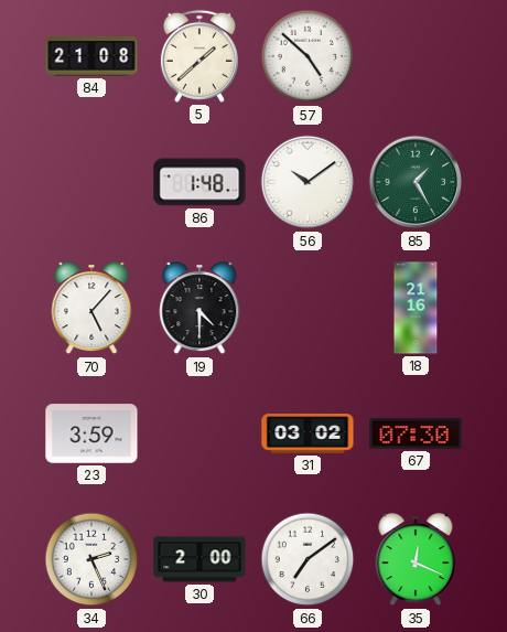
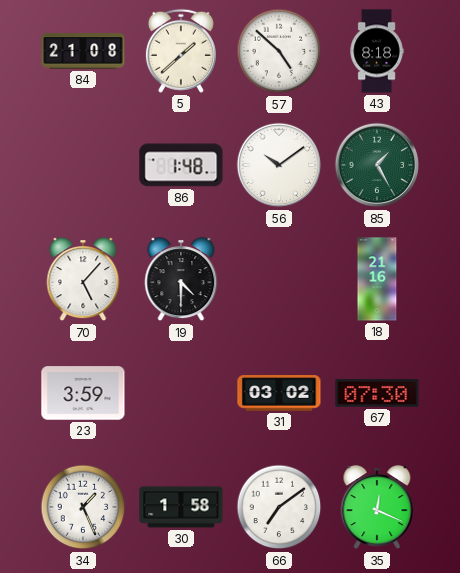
43: none -> 8:18 (377, 51)
34: 2:26 -> 1:26 (83, 507)
30: 2:00 -> 1:58 (181, 507)
